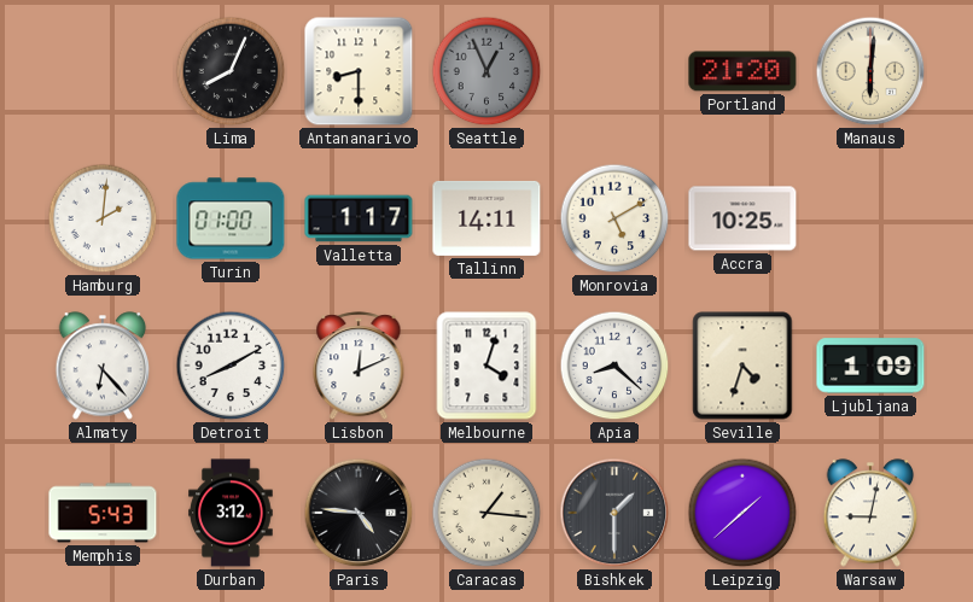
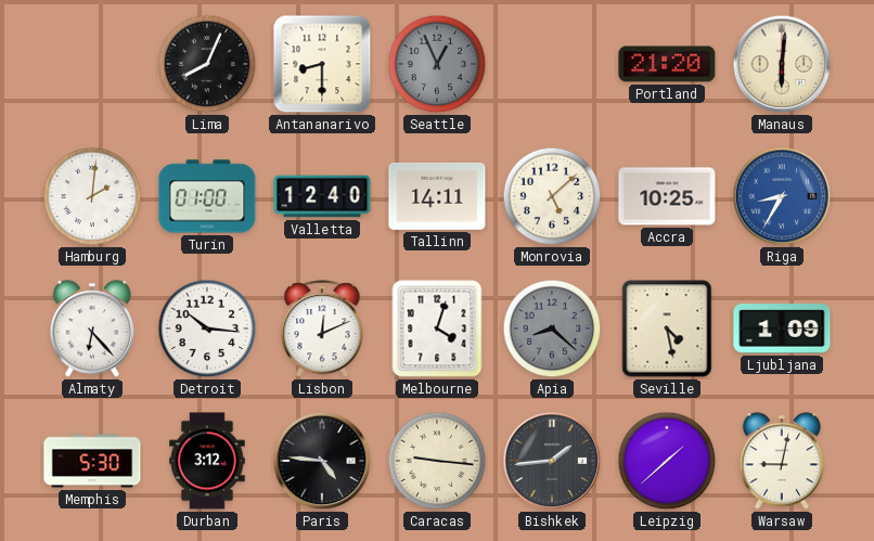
Valletta: 1:17 -> 12:40 (322, 196)
Monrovia: 5:10 -> 5:08 (552, 196)
Riga: none -> 8:35 (782, 196)
Detroit: 8:10 -> 10:16 (207, 329)
Apia dial: white -> grey (552, 329)
Seville: 4:33 -> 4:28 (667, 329)
Memphis: 5:43 -> 5:30 (92, 461)
Caracas: 1:16 -> 9:16 (437, 461)
Bishkek: 1:30 -> 1:44 (552, 461)
